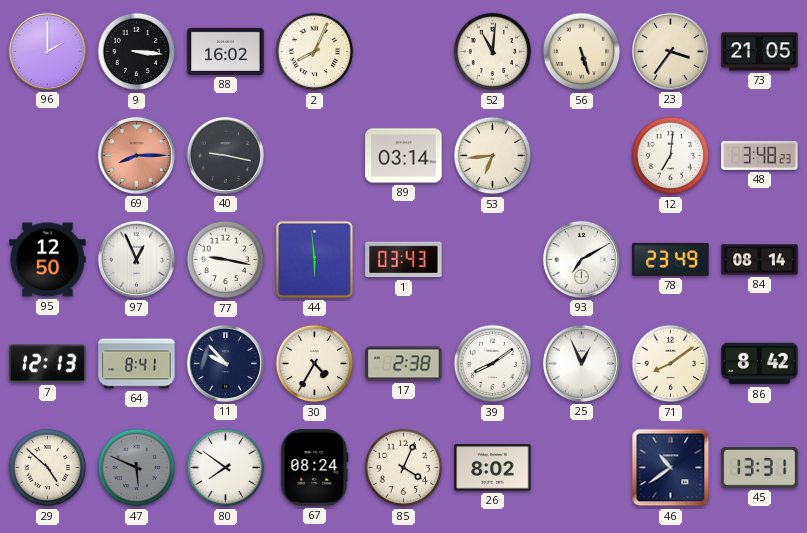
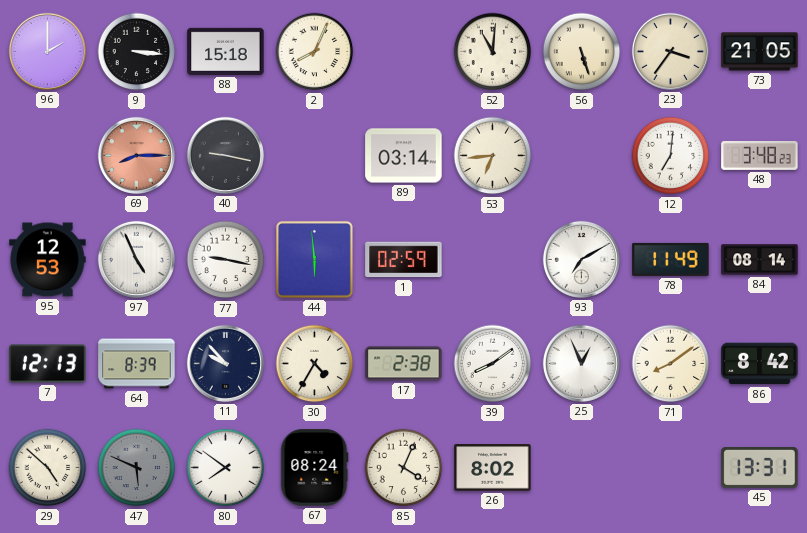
88: 16:02 -> 15:18 (226, 51)
95: 12:50 -> 12:53 (48, 260)
97: 12:56 -> 4:56 (136, 259)
1: 03:43 -> 02:59 (404, 260)
78: 23:49 -> 11:49 (671, 259)
64: 8:41 -> 8:39 (137, 364)
46: 10:39 -> none (671, 468)
